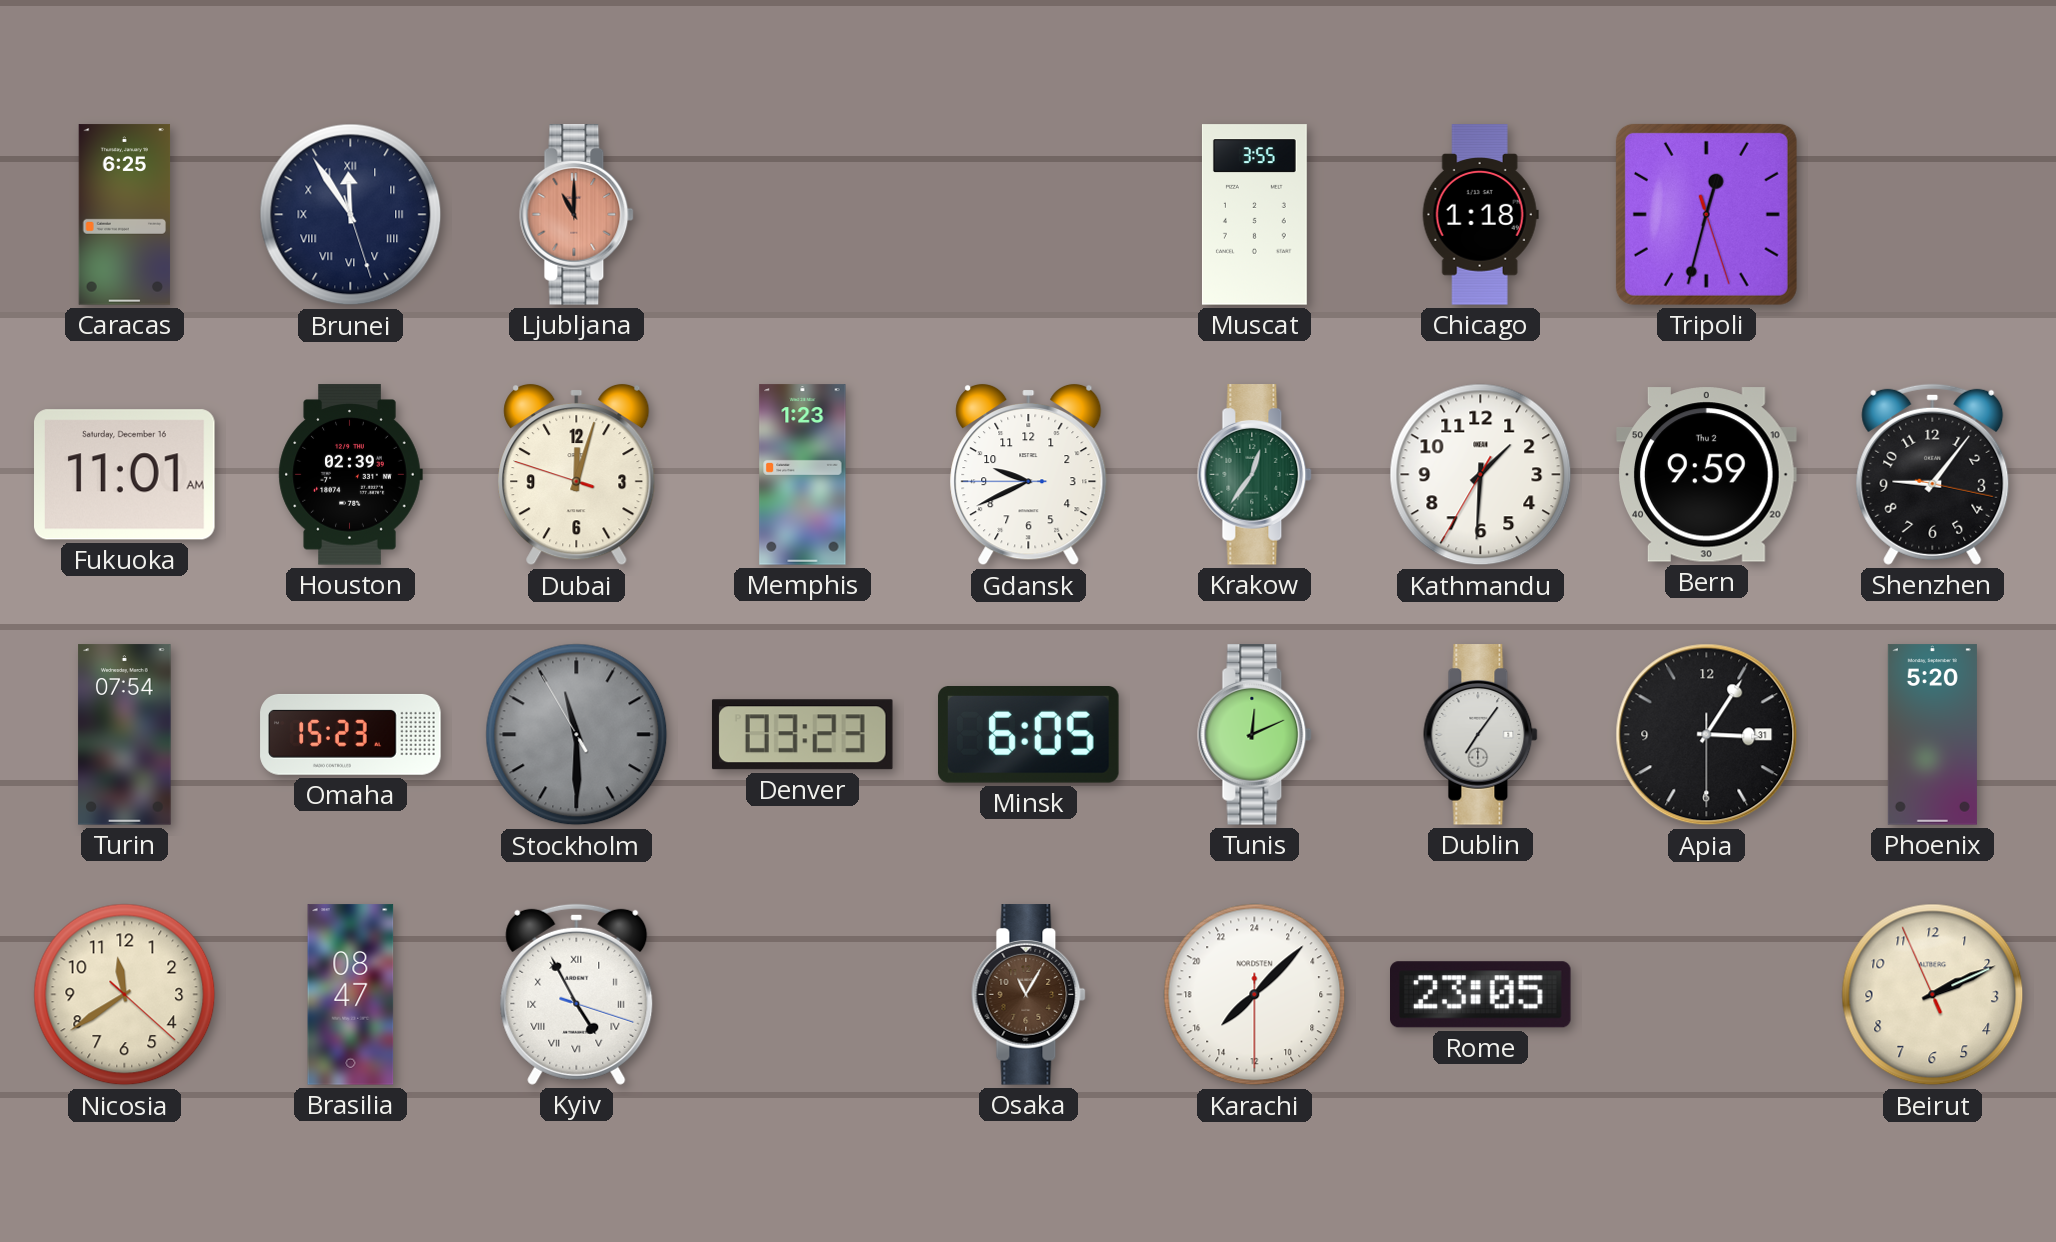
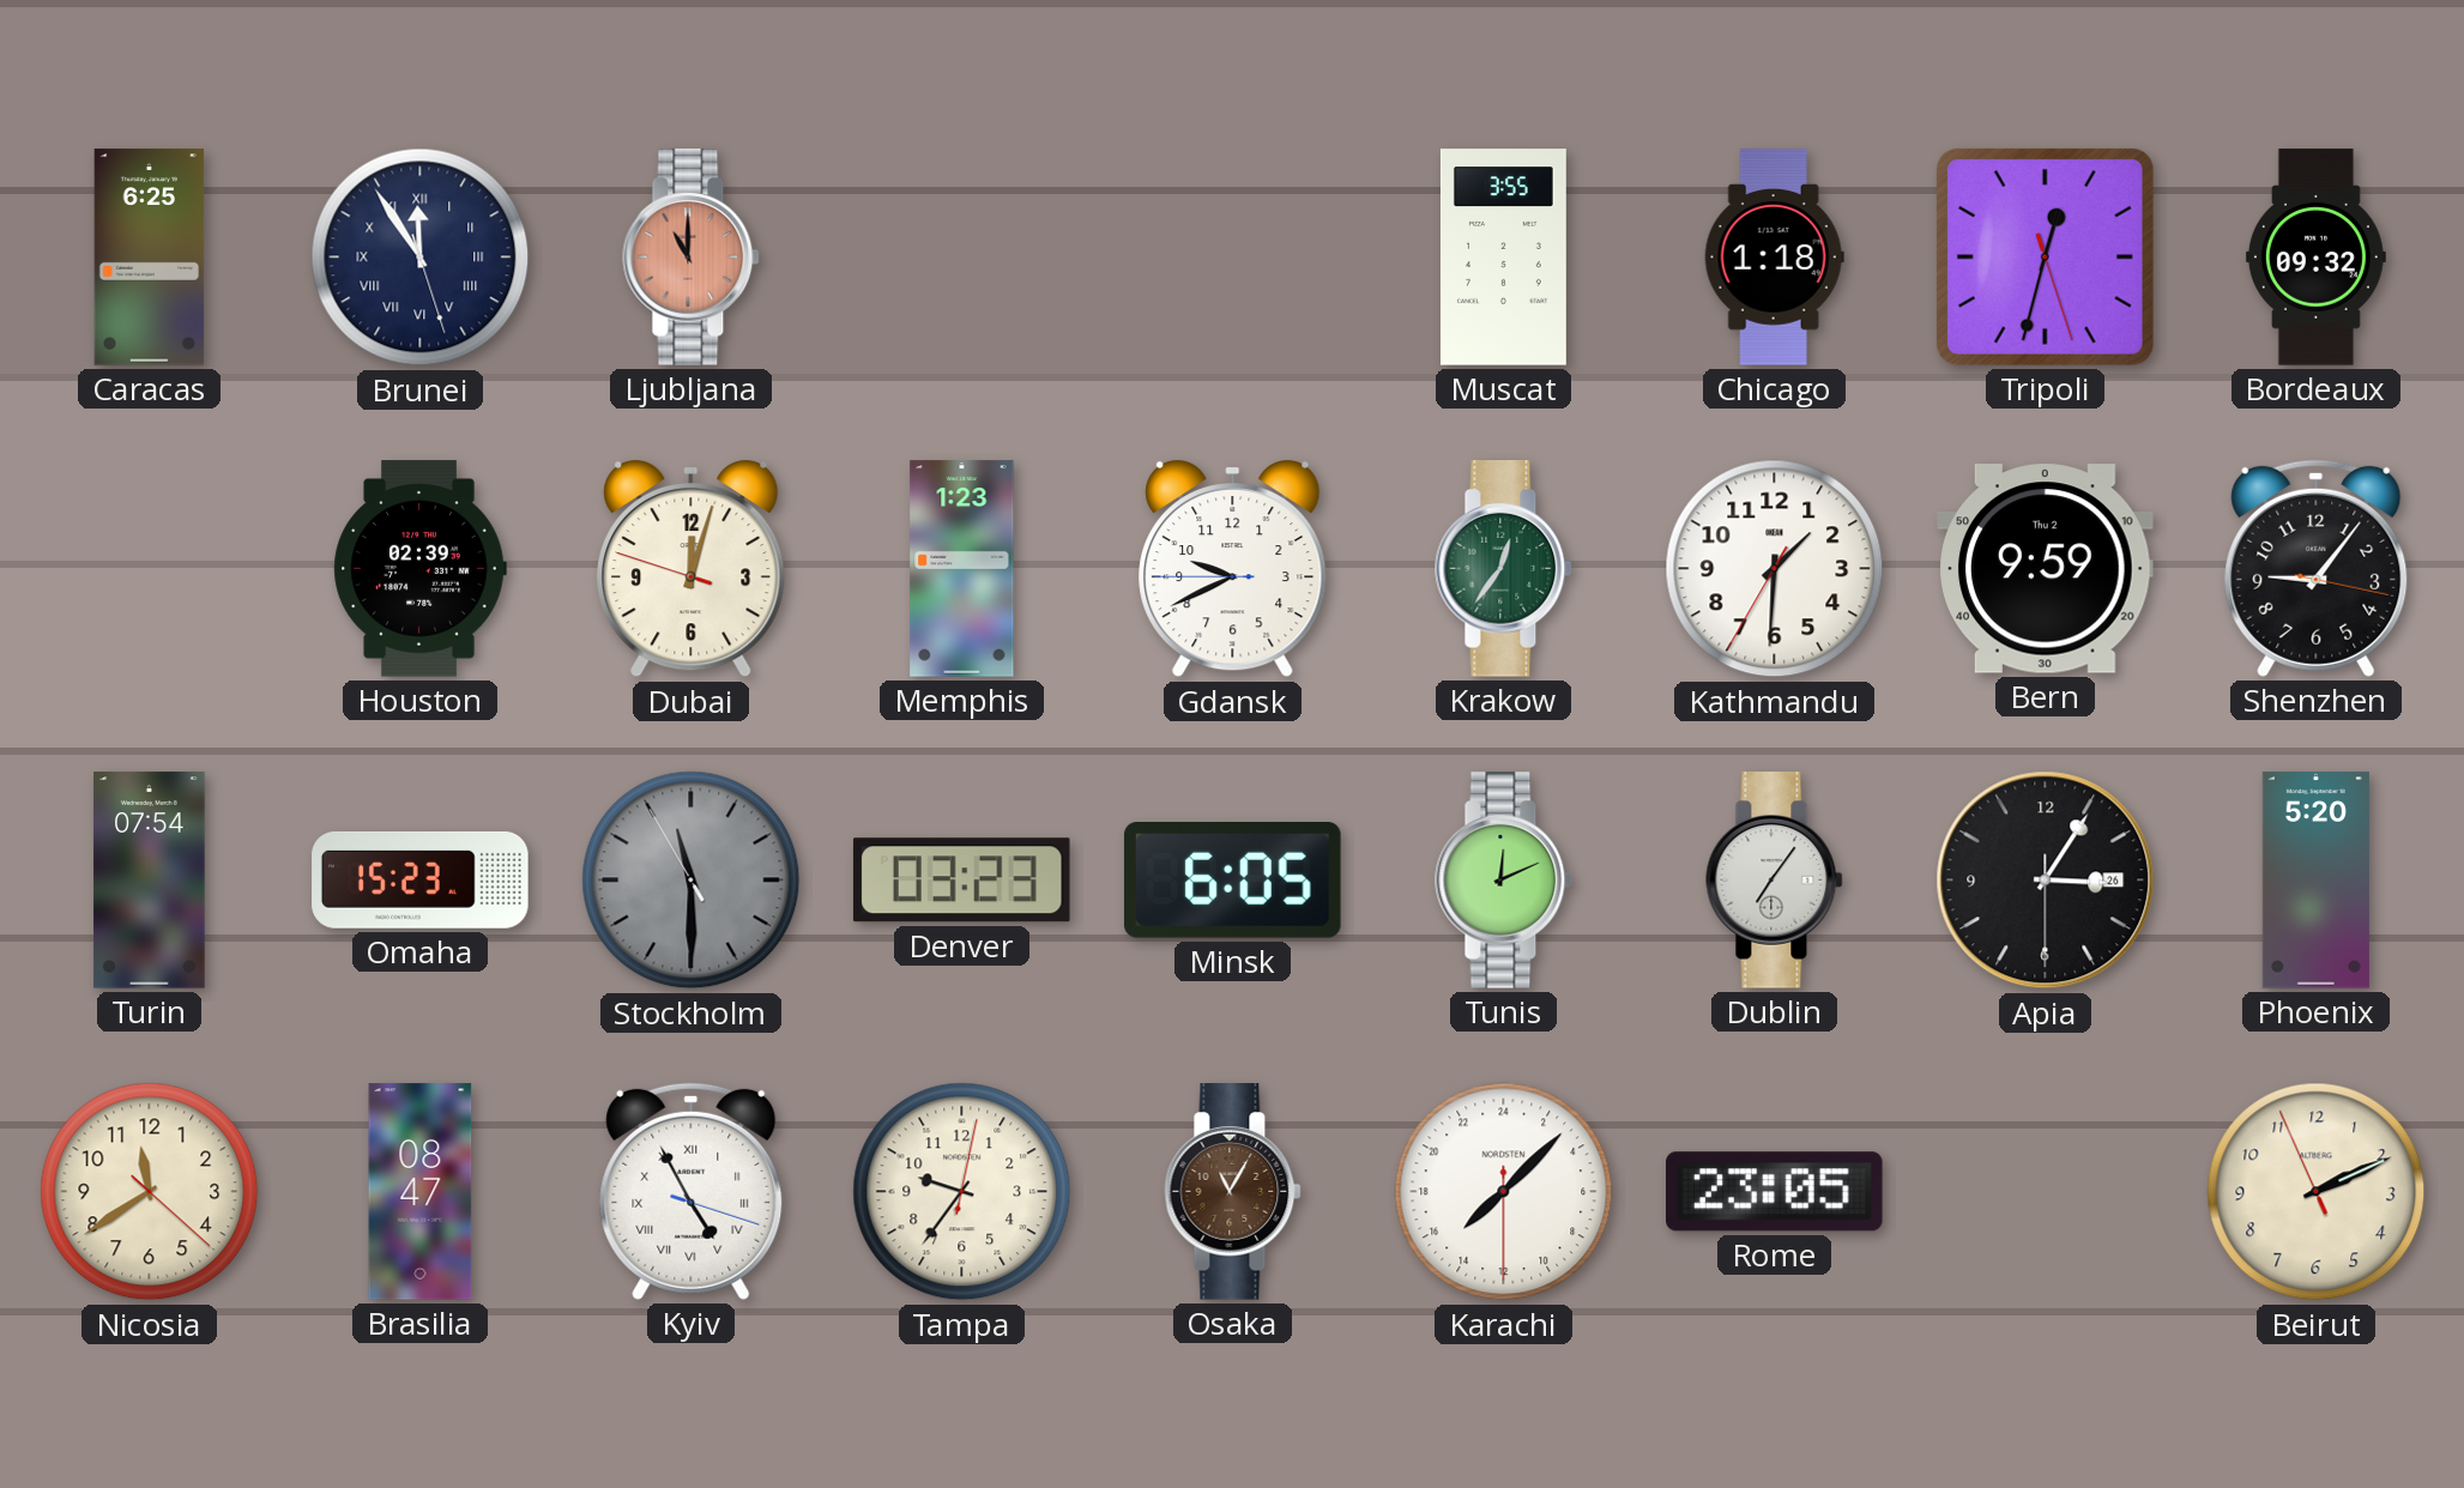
Bordeaux: none -> 09:32 (2315, 258)
Fukuoka: 11:01 -> none (125, 475)
Apia date: 31 -> 26 (2046, 881)
Tampa: none -> 9:36 (962, 1192)
